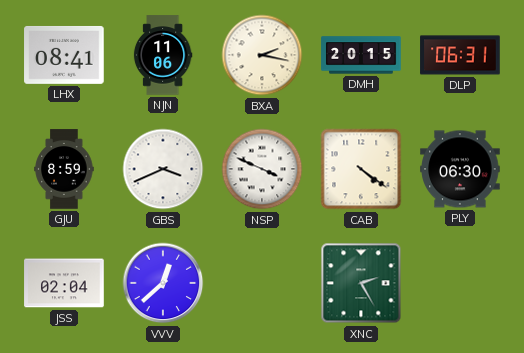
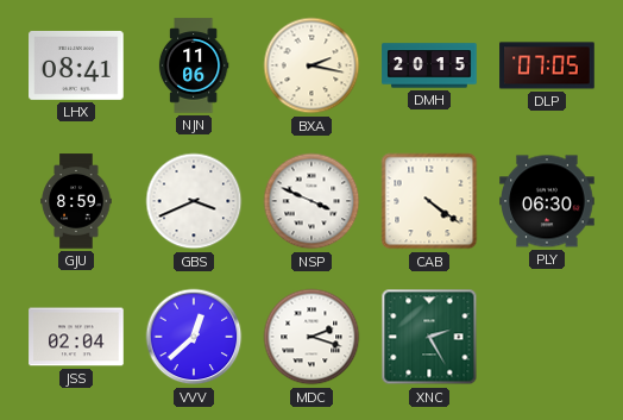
DLP: 06:31 -> 07:05 (547, 65)
MDC: none -> 2:18 (311, 337)
